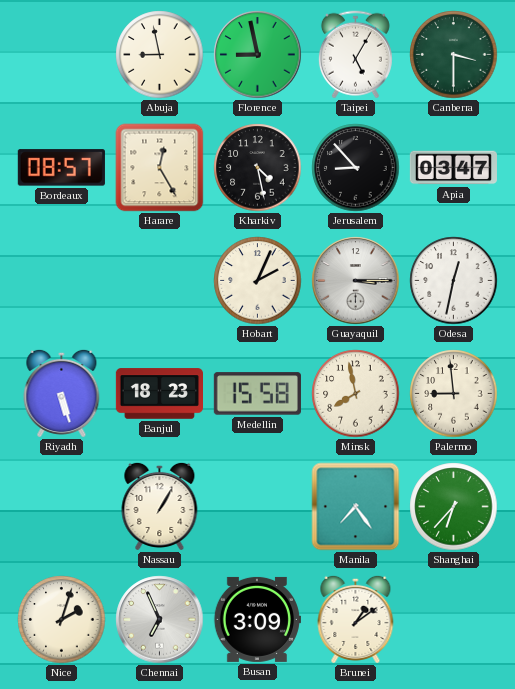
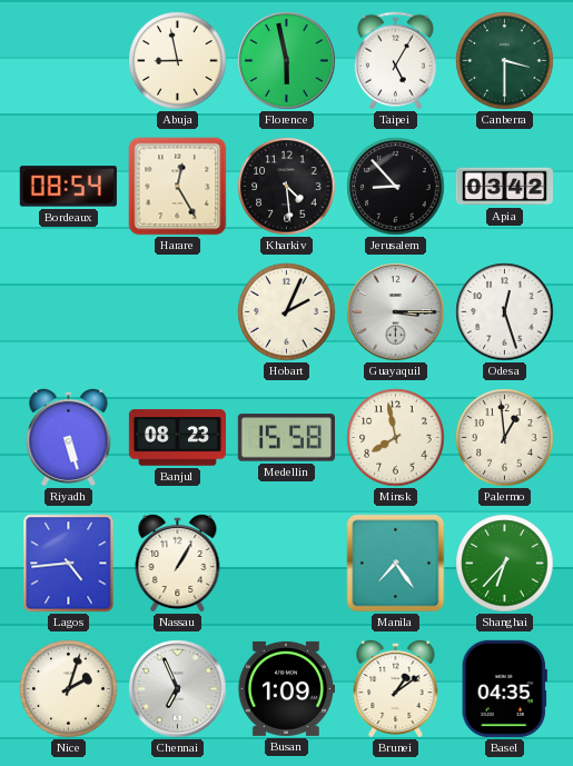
Florence: 8:58 -> 5:58 (287, 61)
Bordeaux: 08:57 -> 08:54 (68, 187)
Kharkiv: 4:28 -> 4:29 (287, 187)
Apia: 03:47 -> 03:42 (504, 187)
Odesa: 12:32 -> 12:27 (505, 312)
Banjul: 18:23 -> 08:23 (177, 438)
Palermo: 8:59 -> 12:59 (505, 438)
Lagos: none -> 4:44 (69, 564)
Busan: 3:09 -> 1:09 (286, 688)
Basel: none -> 04:35 (504, 688)
